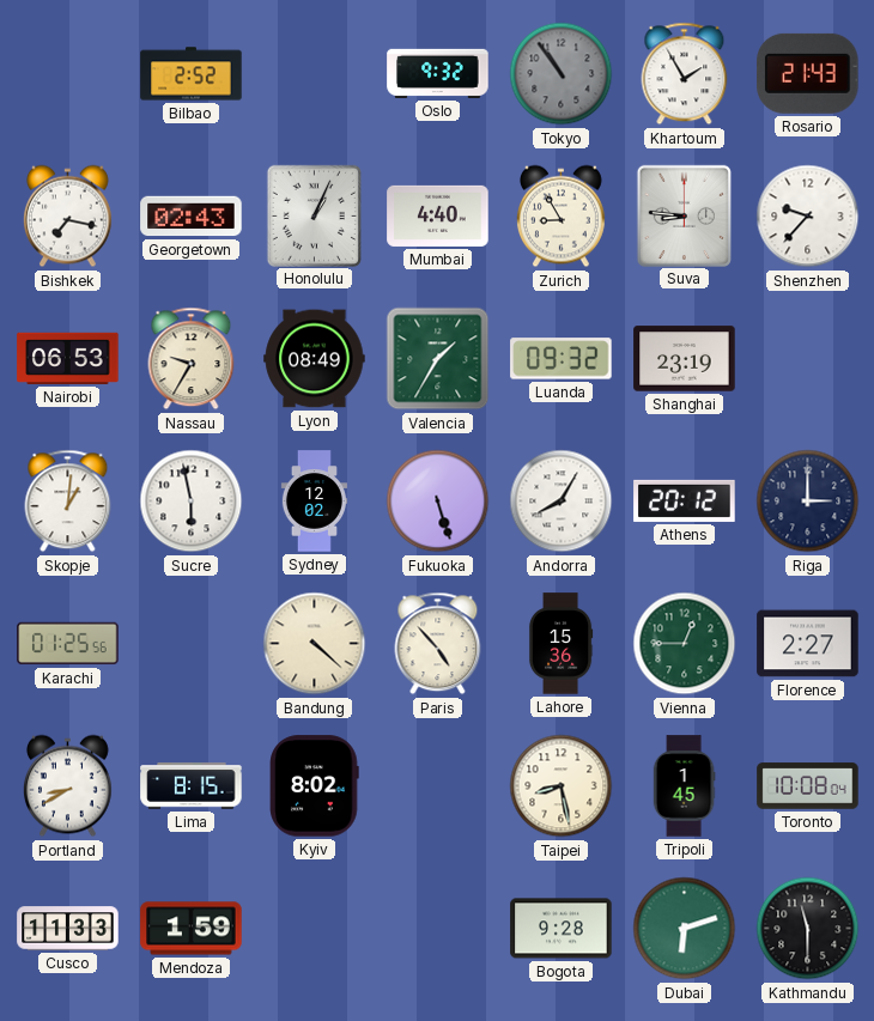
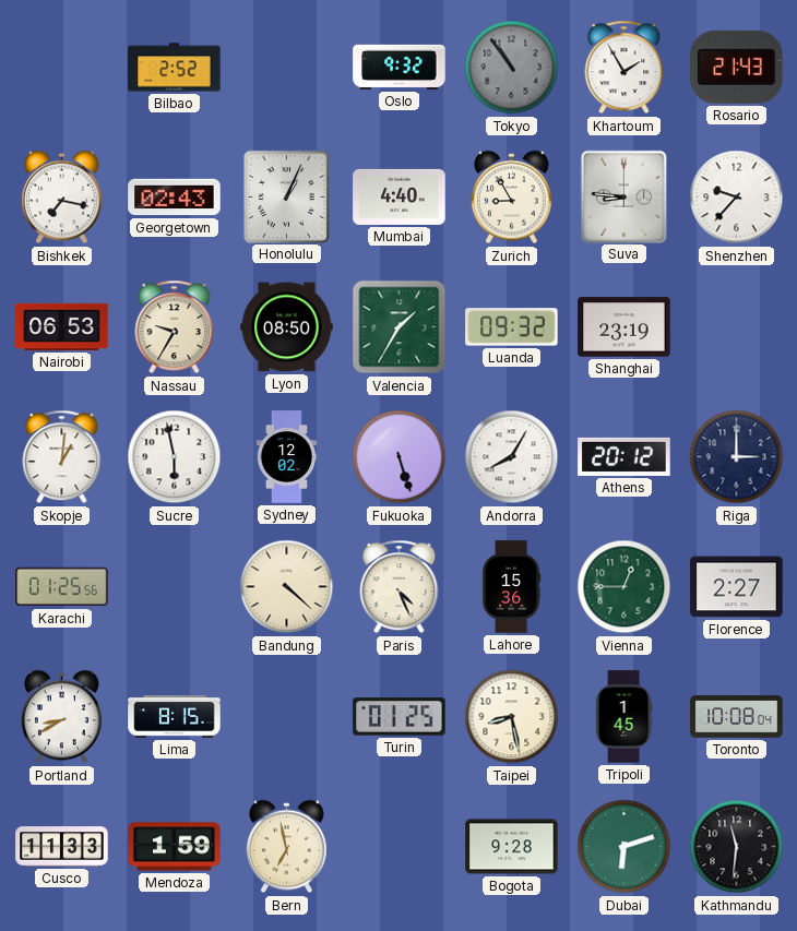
Lyon: 08:49 -> 08:50 (287, 327)
Paris: 4:53 -> 4:26 (400, 587)
Kyiv: 8:02 -> none (315, 786)
Turin: none -> 01:25 (400, 717)
Bern: none -> 6:58 (286, 847)
Kathmandu: 11:30 -> 11:31 (737, 847)
